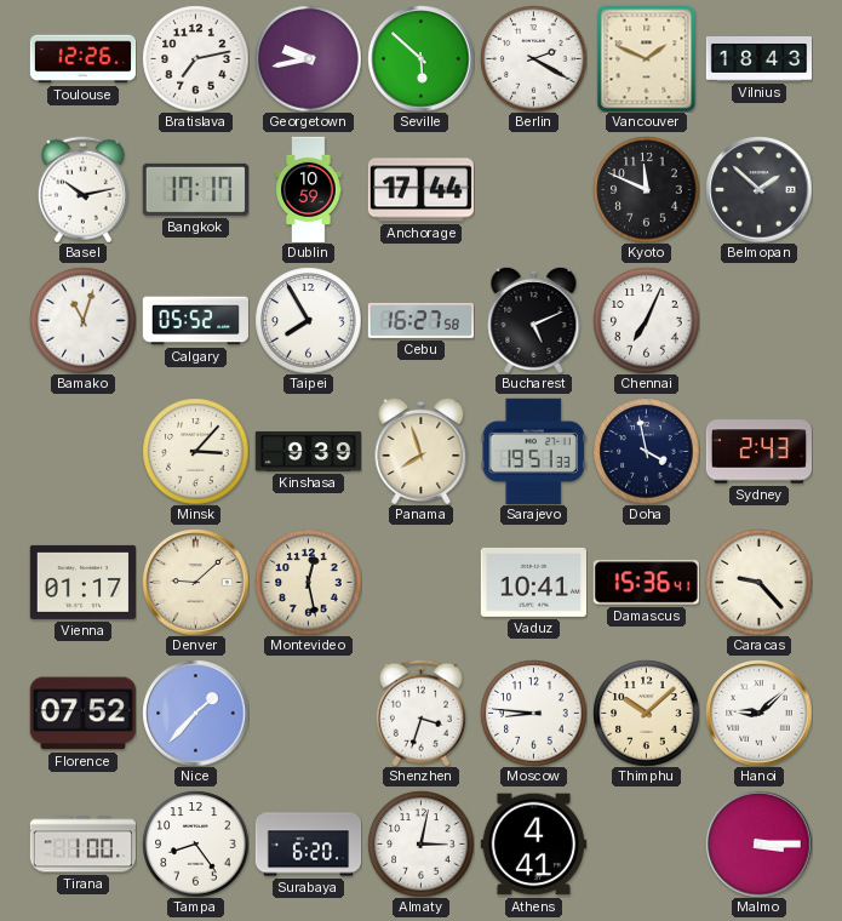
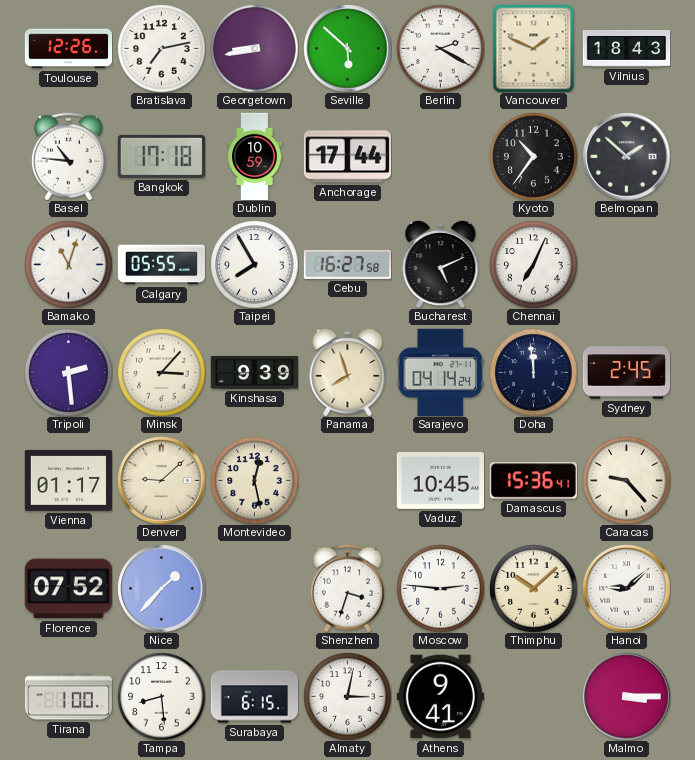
Georgetown: 9:43 -> 8:43 (254, 48)
Basel: 10:13 -> 10:46 (68, 156)
Bangkok: 17:17 -> 17:18 (161, 156)
Kyoto: 11:49 -> 10:36 (533, 156)
Calgary: 05:52 -> 05:55 (161, 265)
Tripoli: none -> 2:29 (68, 372)
Sarajevo: 19:51 -> 04:14 (440, 372)
Doha: 3:58 -> 11:59 (533, 372)
Sydney: 2:43 -> 2:45 (626, 373)
Vaduz: 10:41 -> 10:45 (440, 480)
Moscow: 8:46 -> 2:46 (440, 588)
Tampa: 8:24 -> 8:29 (161, 696)
Surabaya: 6:20 -> 6:15 (254, 697)
Athens: 4:41 -> 9:41 (440, 697)
